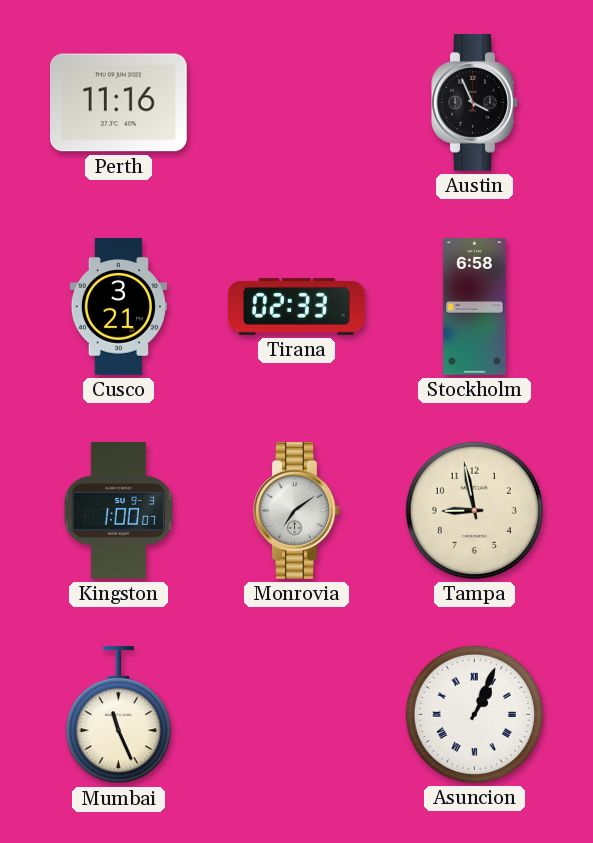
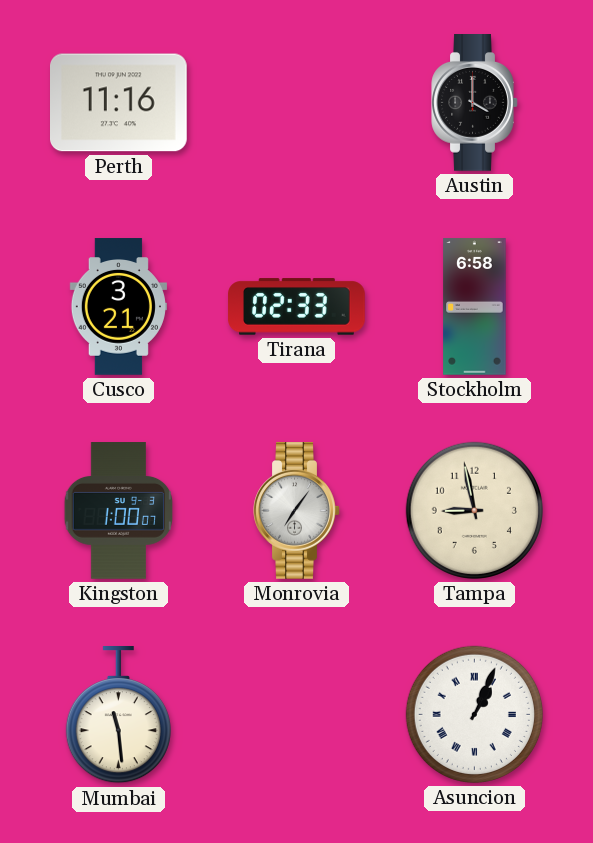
Austin: 3:56 -> 4:00 (475, 103)
Monrovia: 7:09 -> 7:06 (297, 511)
Mumbai: 11:26 -> 11:29 (118, 716)
